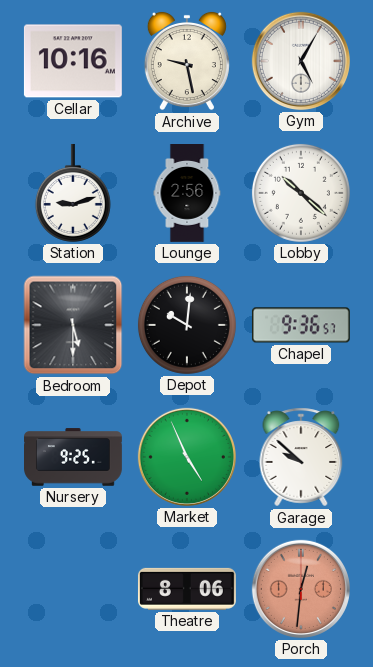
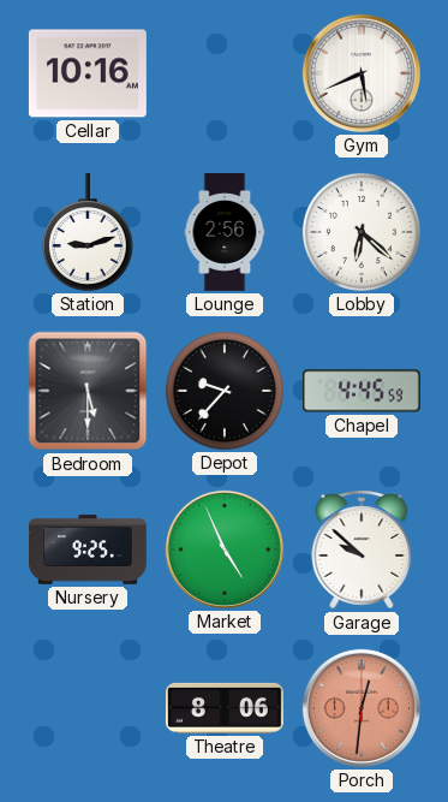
Archive: 9:28 -> none (187, 61)
Gym: 5:05 -> 5:41 (362, 73)
Lobby: 10:22 -> 6:22 (362, 232)
Depot: 10:01 -> 9:37 (225, 391)
Chapel: 9:36 -> 4:45 (362, 391)
